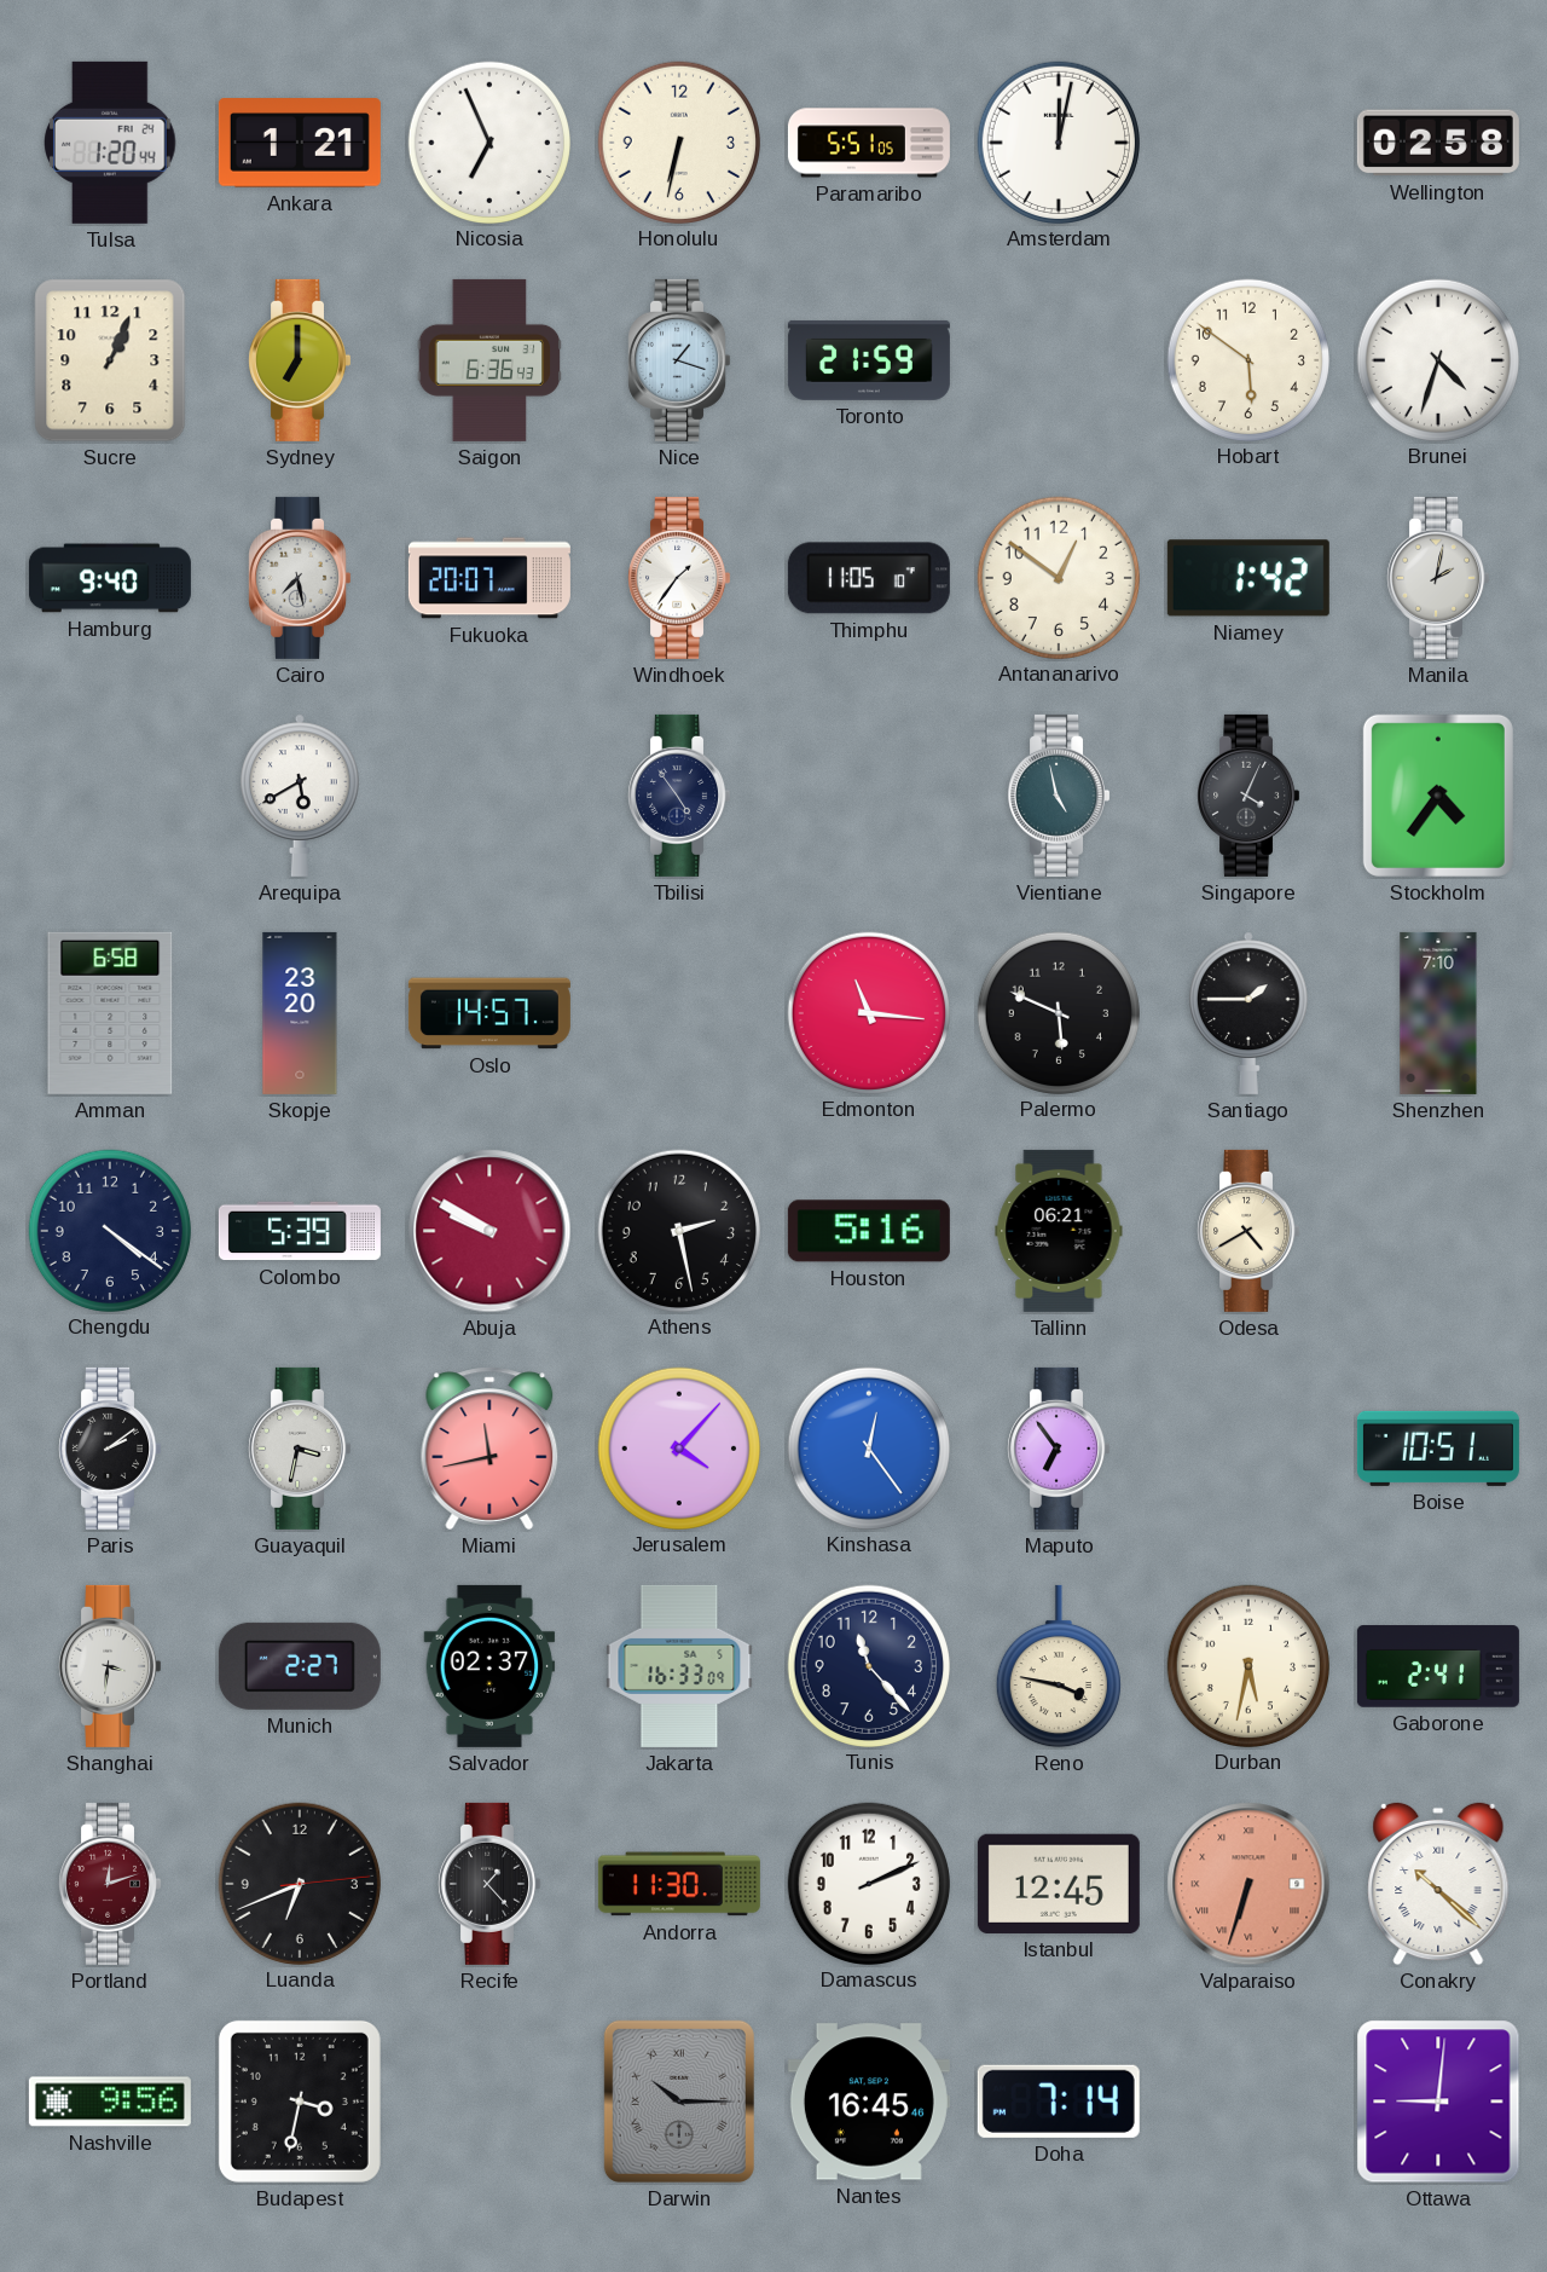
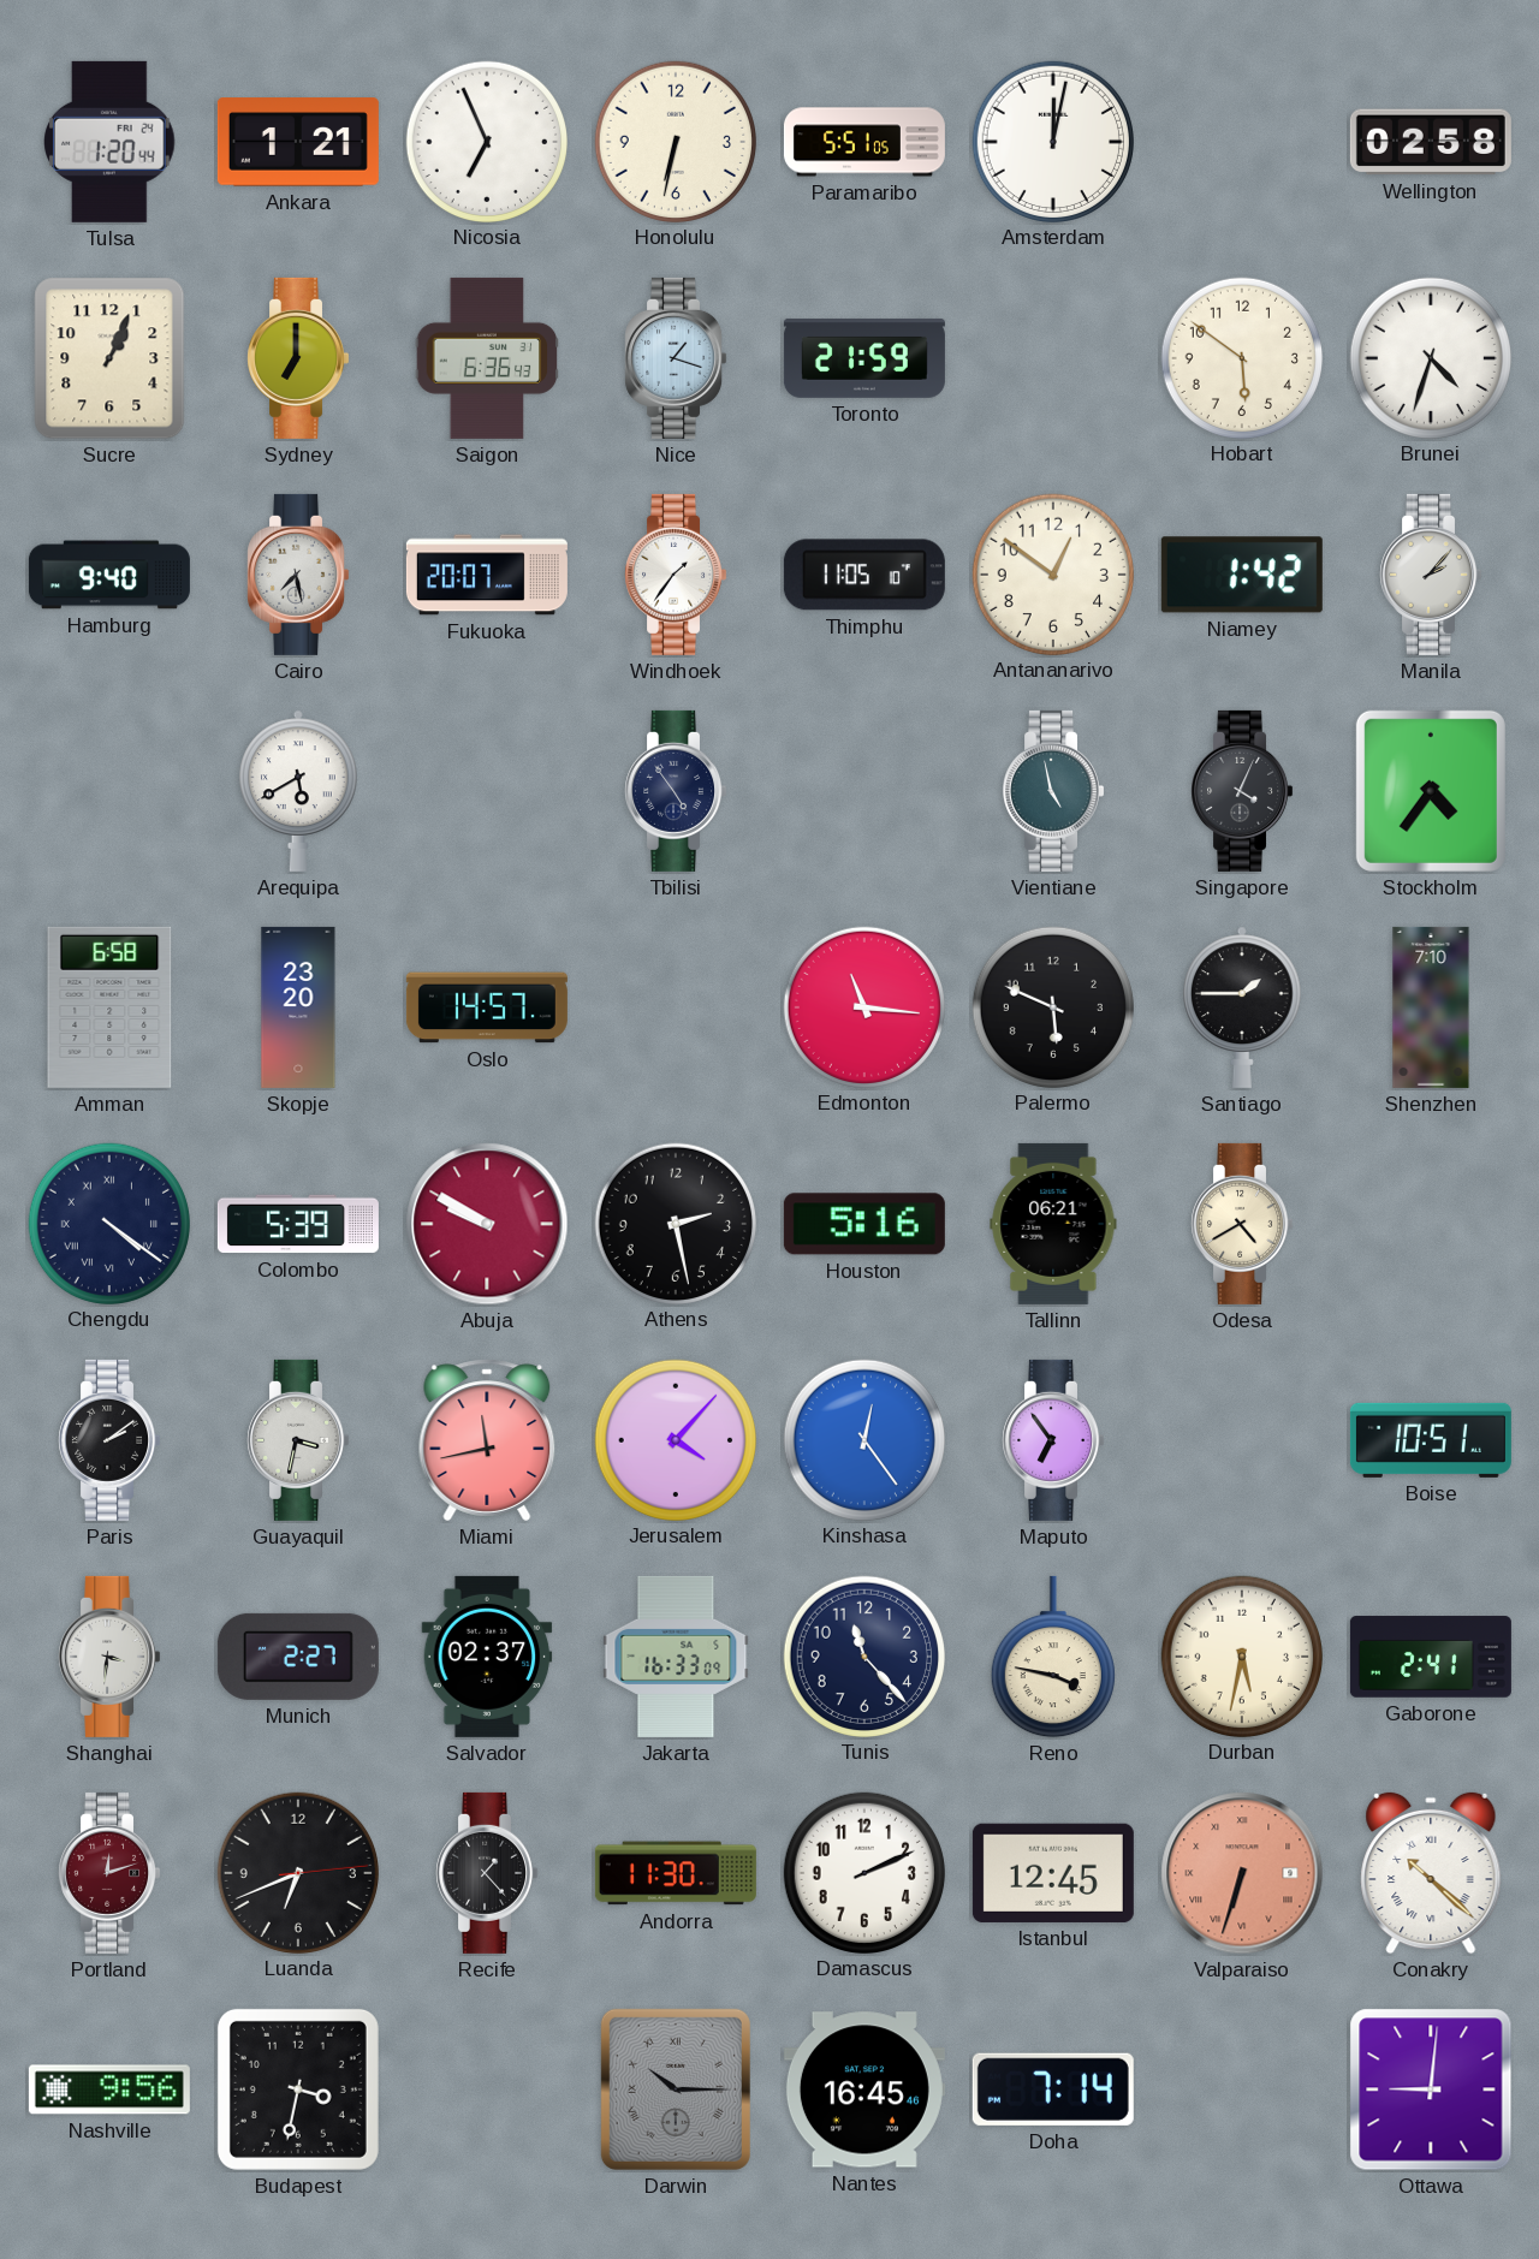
Manila: 2:02 -> 2:07 (1431, 575)
Chengdu numerals: Arabic -> Roman (108, 1223)
